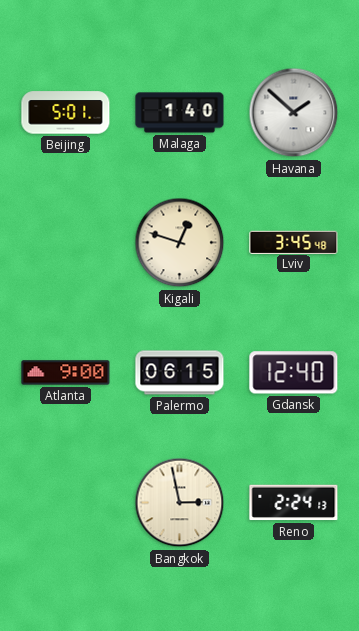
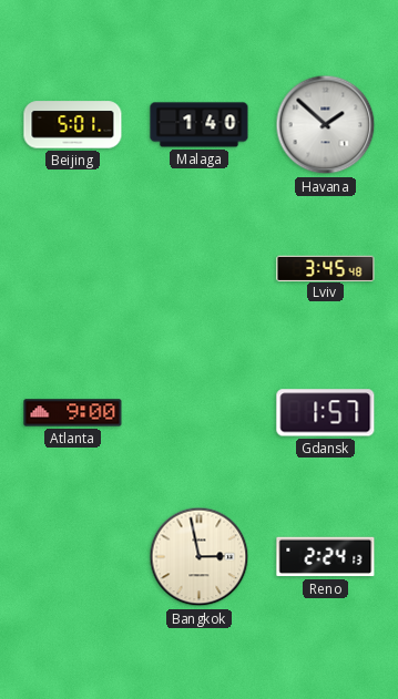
Kigali: 12:48 -> none (180, 243)
Palermo: 06:15 -> none (180, 373)
Gdansk: 12:40 -> 1:57 (326, 413)
